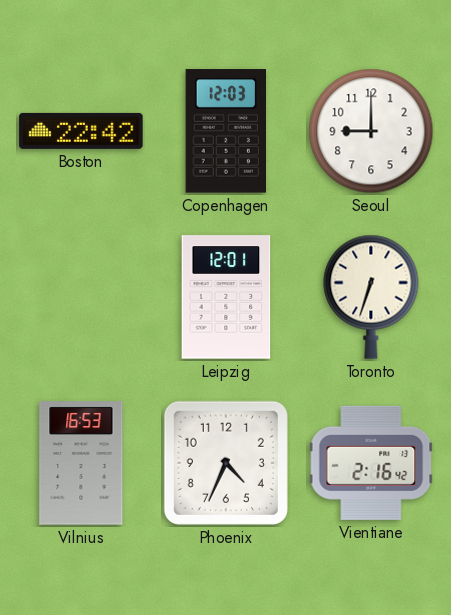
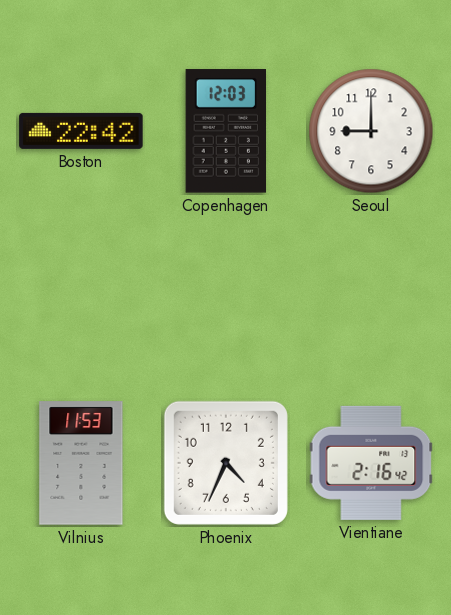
Leipzig: 12:01 -> none (226, 297)
Toronto: 6:33 -> none (371, 297)
Vilnius: 16:53 -> 11:53 (81, 463)
